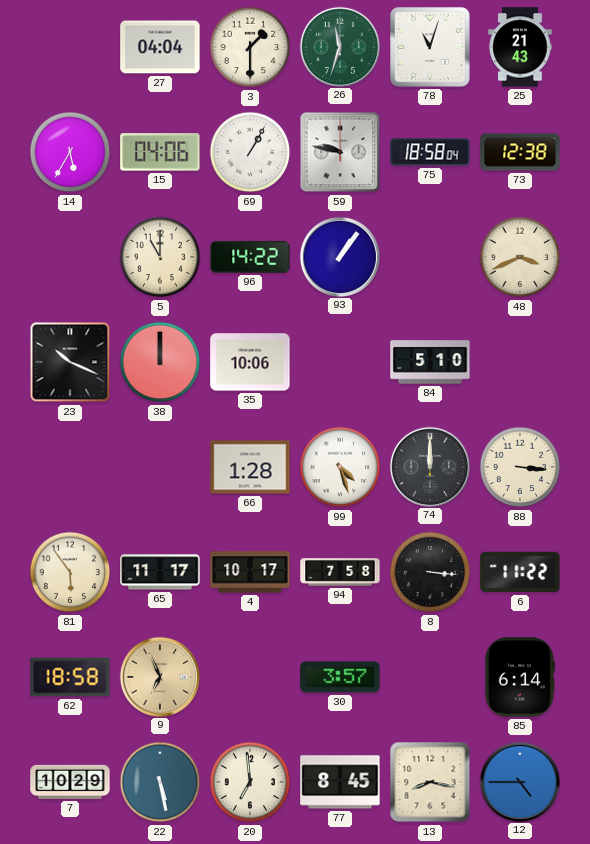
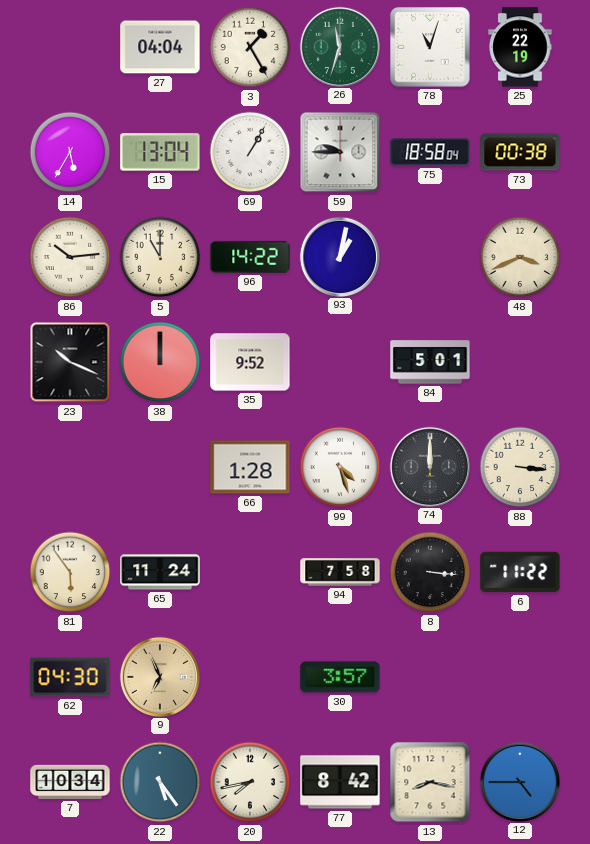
3: 1:30 -> 1:25 (250, 47)
25: 21:43 -> 22:19 (520, 47)
15: 04:06 -> 13:04 (160, 152)
59: 9:47 -> 9:45 (340, 152)
73: 12:38 -> 00:38 (520, 152)
86: none -> 10:14 (70, 257)
93: 1:06 -> 1:02 (339, 256)
35: 10:06 -> 9:52 (250, 362)
84: 5:10 -> 5:01 (430, 362)
65: 11:17 -> 11:24 (160, 572)
4: 10:17 -> none (250, 572)
62: 18:58 -> 04:30 (70, 677)
85: 6:14 -> none (519, 677)
7: 10:29 -> 10:34 (70, 782)
22: 5:28 -> 5:24 (160, 782)
20: 6:59 -> 7:43 (250, 782)
77: 8:45 -> 8:42 (340, 782)
